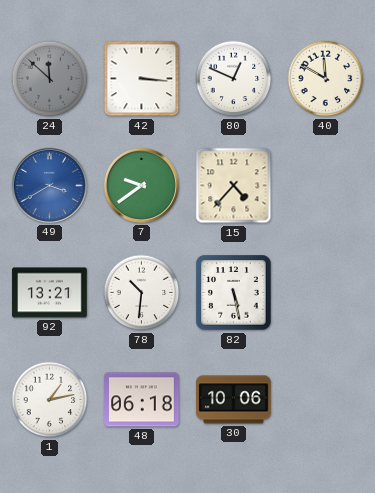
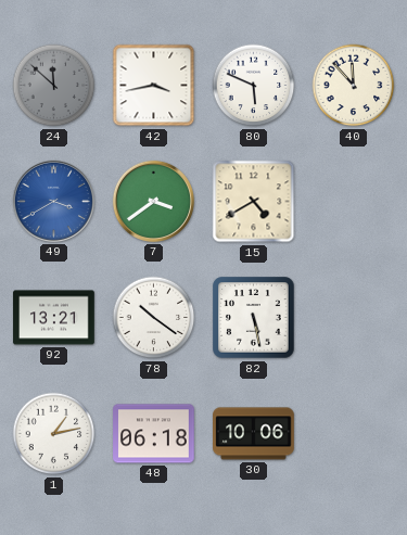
42: 3:16 -> 3:43 (154, 86)
80: 12:49 -> 5:49 (254, 86)
40: 11:50 -> 11:53 (354, 86)
7: 9:39 -> 3:39 (153, 201)
15: 4:37 -> 4:40 (254, 202)
78: 10:31 -> 10:21 (154, 318)
